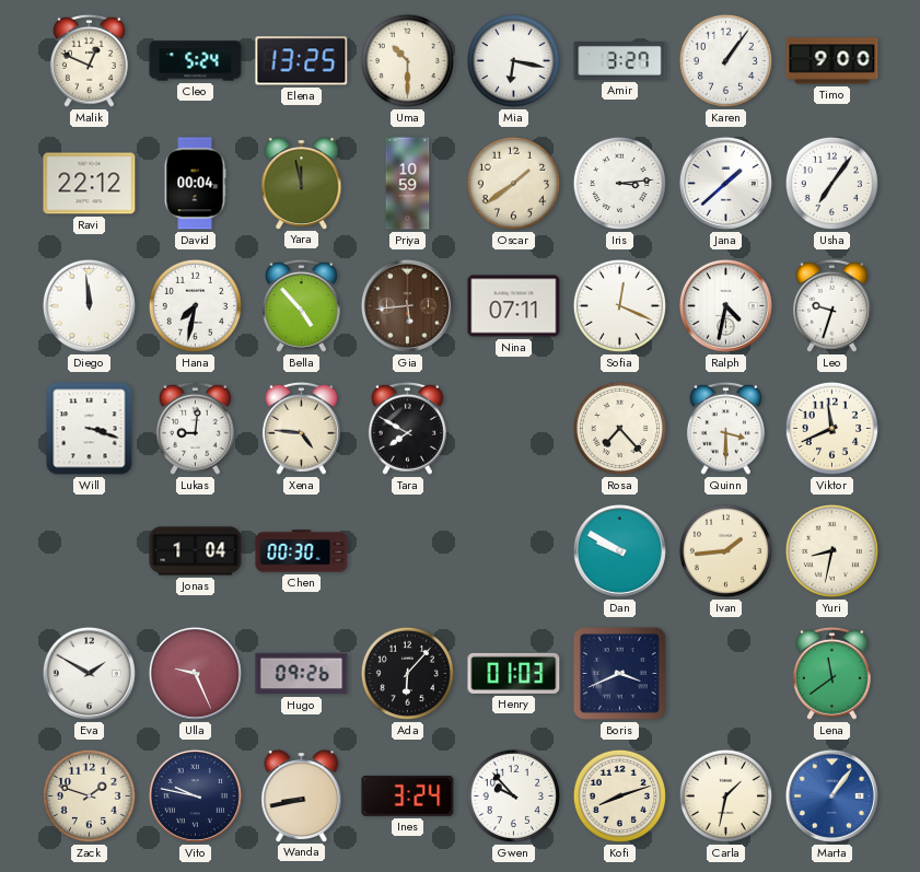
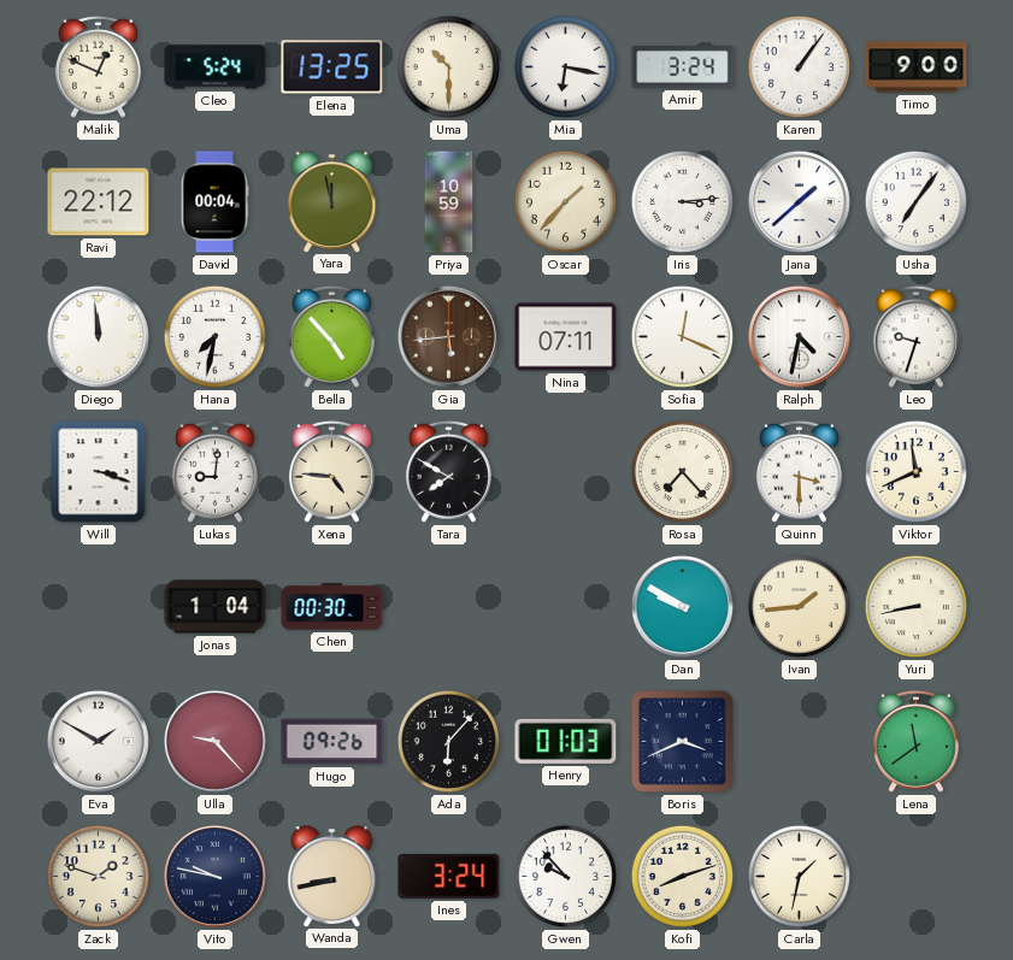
Amir: 3:27 -> 3:24 (683, 67)
Oscar: 1:39 -> 1:37 (565, 201)
Yuri: 8:32 -> 8:43 (915, 606)
Ulla: 9:26 -> 9:23 (214, 741)
Marta: 1:06 -> none (831, 795)
